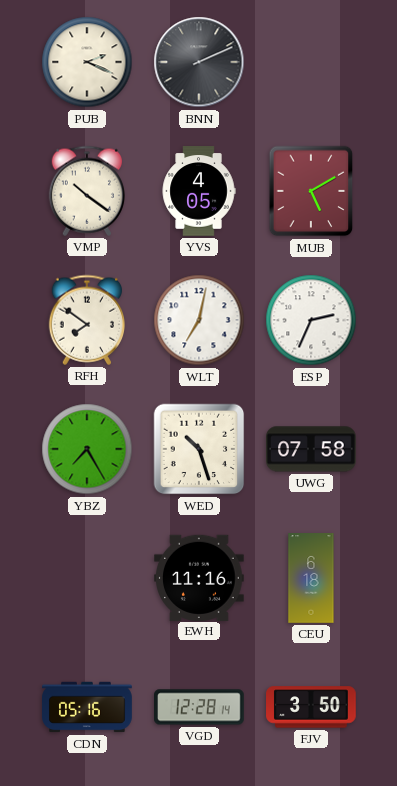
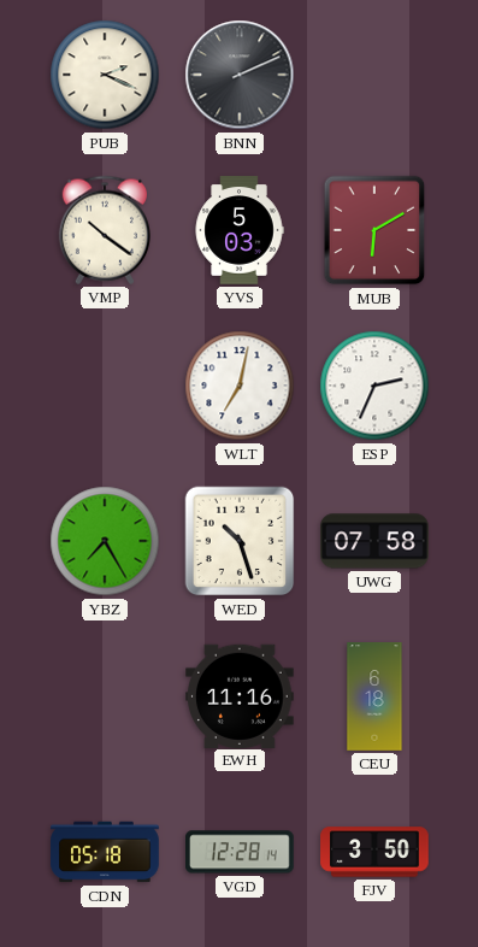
YVS: 4:05 -> 5:03 (240, 230)
MUB: 5:10 -> 6:10 (374, 230)
RFH: 7:51 -> none (86, 320)
CDN: 05:16 -> 05:18 (105, 852)
